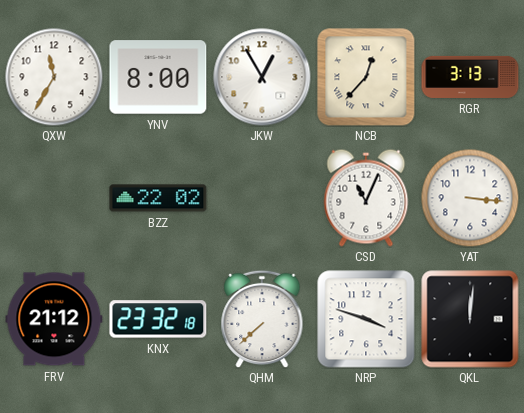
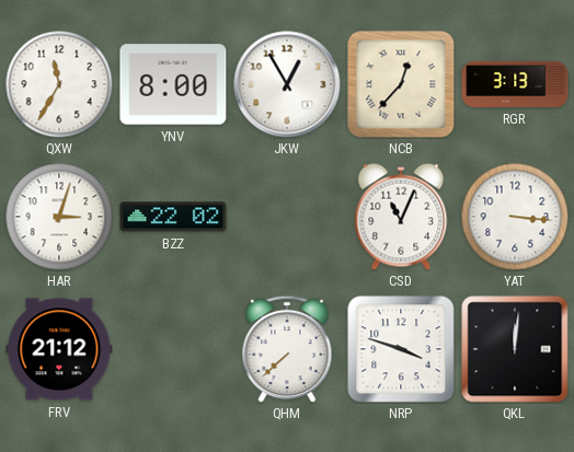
HAR: none -> 3:03 (59, 217)
KNX: 23:32 -> none (158, 319)
